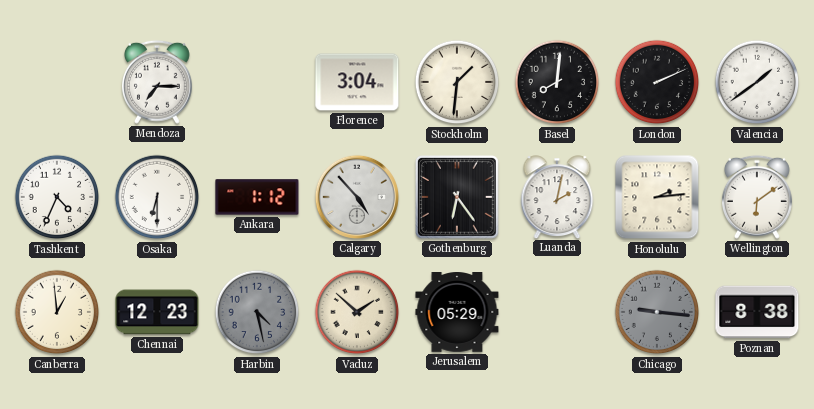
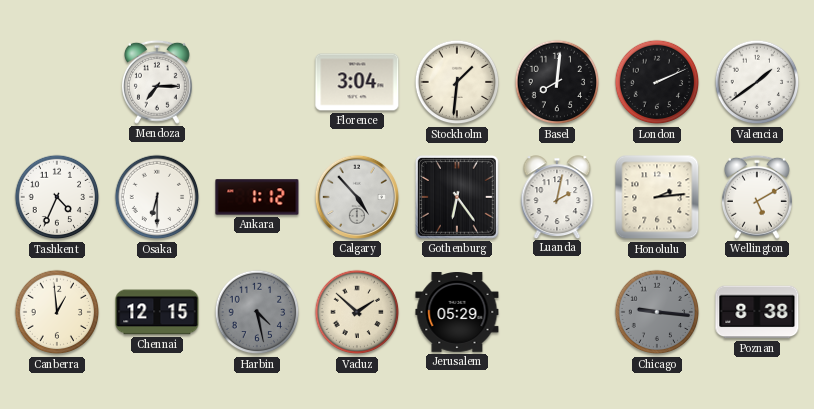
Wellington: 6:09 -> 5:10 (757, 197)
Chennai: 12:23 -> 12:15 (157, 312)
